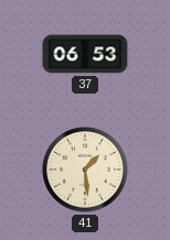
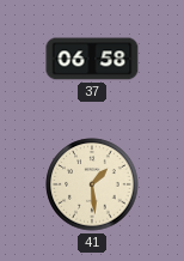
37: 06:53 -> 06:58 (92, 59)
